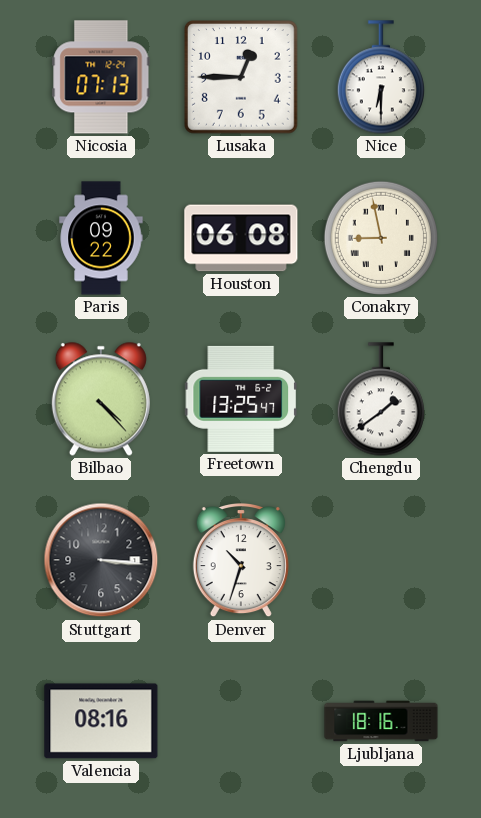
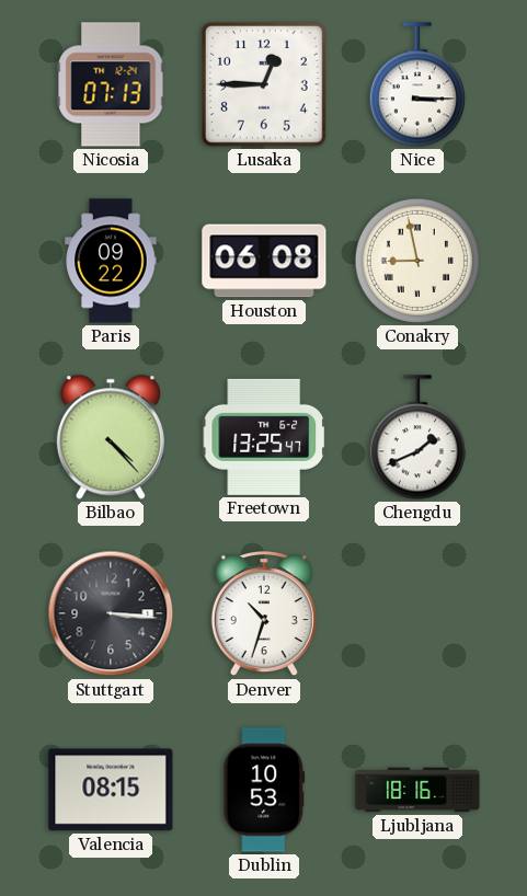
Nice: 6:30 -> 3:15 (417, 84)
Chengdu: 1:39 -> 1:41 (417, 437)
Valencia: 08:16 -> 08:15 (111, 790)
Dublin: none -> 10:53 (264, 790)
